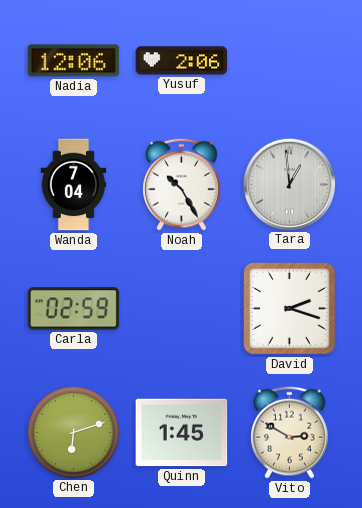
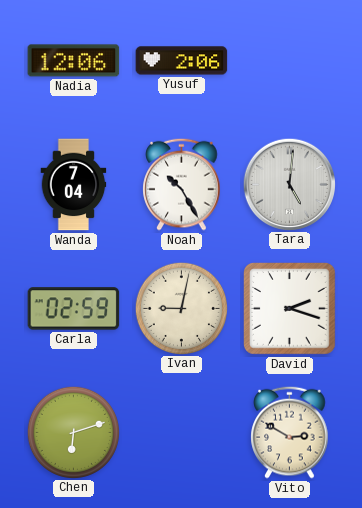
Tara: 12:59 -> 5:01 (289, 184)
Ivan: none -> 9:02 (181, 308)
Quinn: 1:45 -> none (182, 433)
